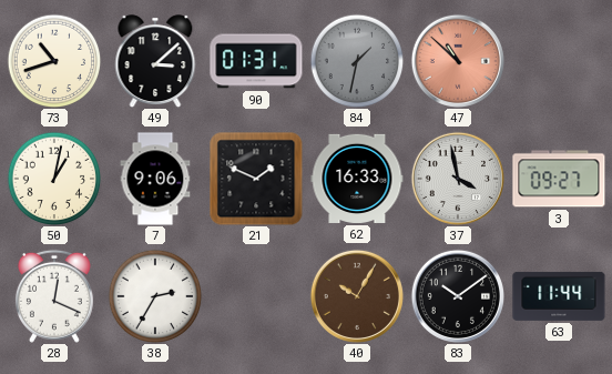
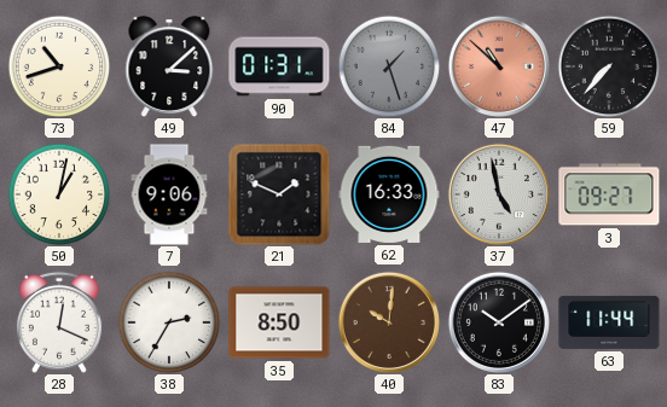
84: 1:32 -> 1:27 (389, 66)
59: none -> 7:37 (609, 66)
37: 3:58 -> 4:58 (498, 193)
35: none -> 8:50 (279, 322)
40: 10:05 -> 10:01 (388, 321)
